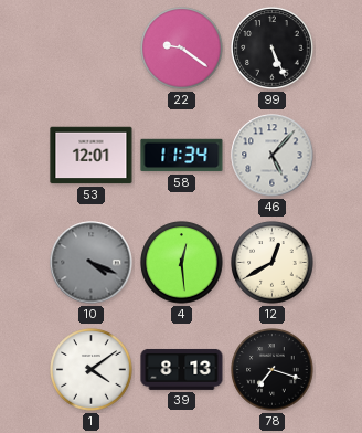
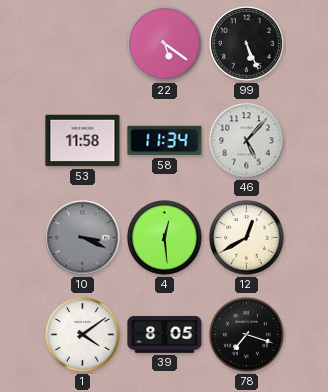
22: 9:21 -> 5:21 (165, 44)
53: 12:01 -> 11:58 (83, 141)
10: 4:19 -> 3:19 (83, 238)
39: 8:13 -> 8:05 (165, 335)
